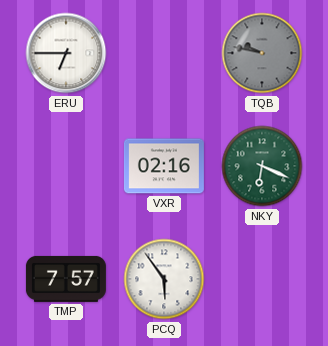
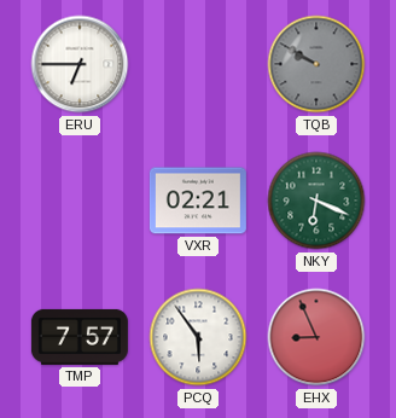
TQB: 9:47 -> 9:50 (316, 64)
VXR: 02:16 -> 02:21 (198, 201)
EHX: none -> 8:56 (316, 337)
